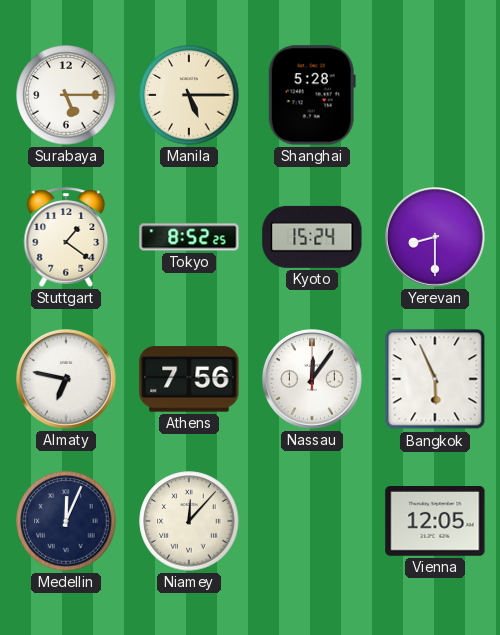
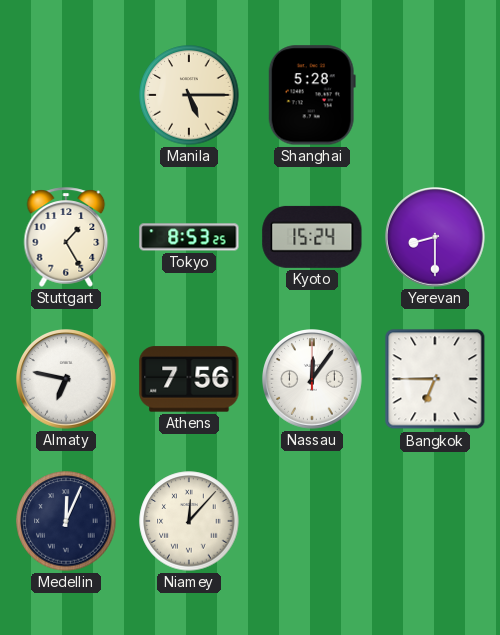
Surabaya: 5:15 -> none (66, 95)
Stuttgart: 1:21 -> 1:25 (66, 237)
Tokyo: 8:52 -> 8:53 (189, 237)
Bangkok: 5:56 -> 6:45 (435, 379)
Vienna: 12:05 -> none (435, 522)
